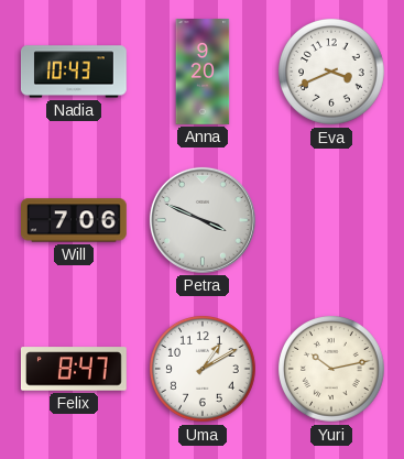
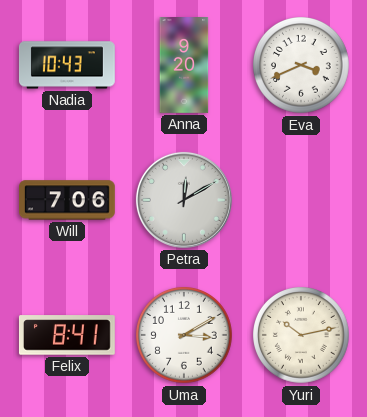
Petra: 3:49 -> 12:10 (184, 200)
Felix: 8:47 -> 8:41 (67, 335)
Uma: 1:10 -> 3:10 (185, 336)
